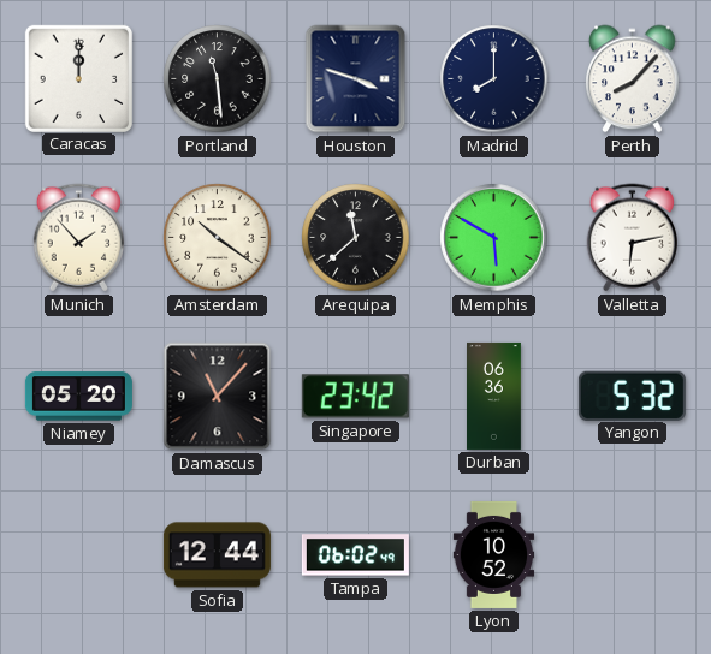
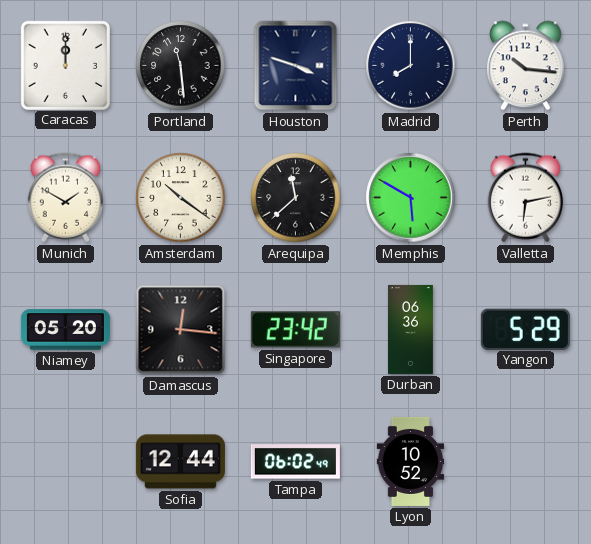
Perth: 8:07 -> 10:16 (526, 66)
Munich: 1:53 -> 1:50 (65, 198)
Damascus: 11:07 -> 12:16 (181, 330)
Yangon: 5:32 -> 5:29 (525, 329)
